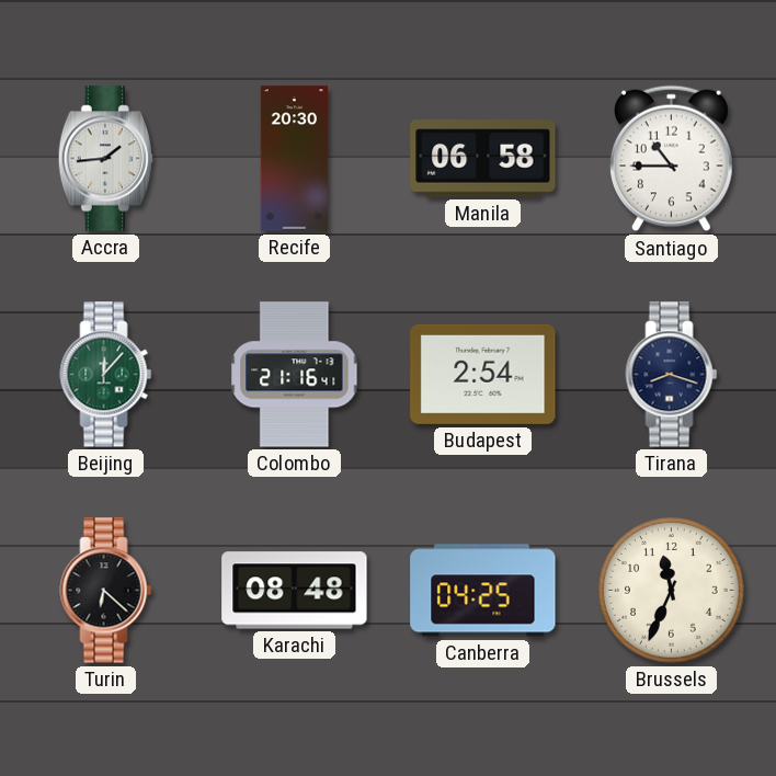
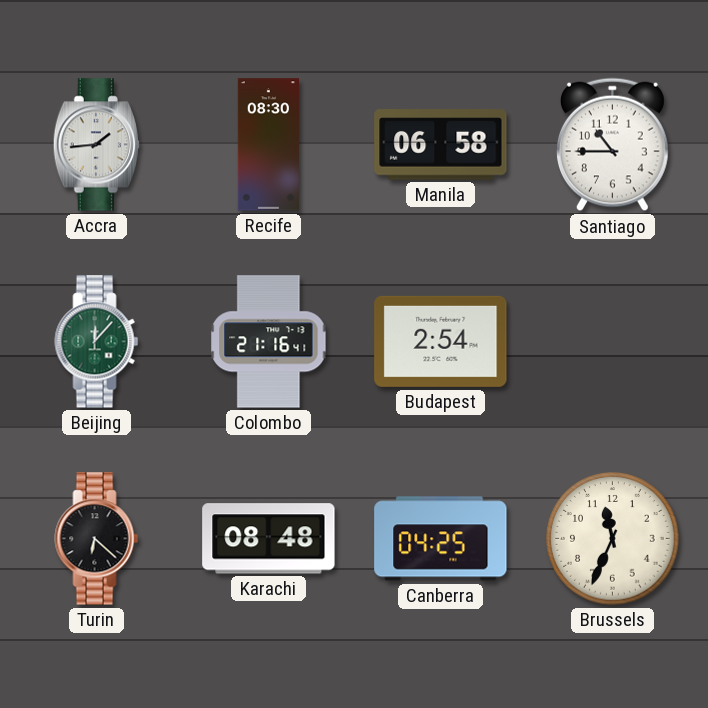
Recife: 20:30 -> 08:30 (268, 145)
Tirana: 8:18 -> none (672, 375)
